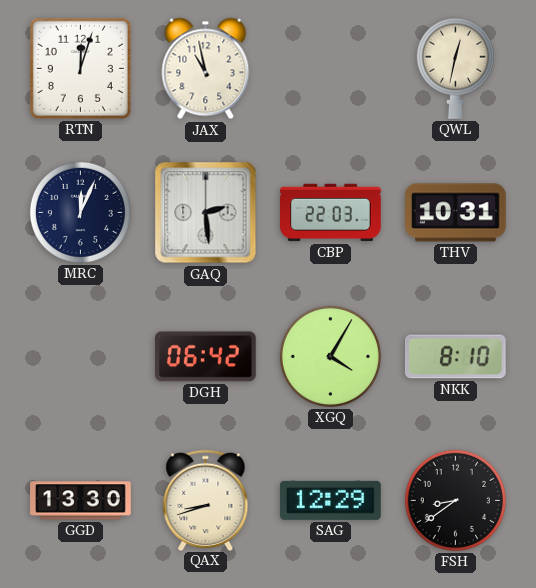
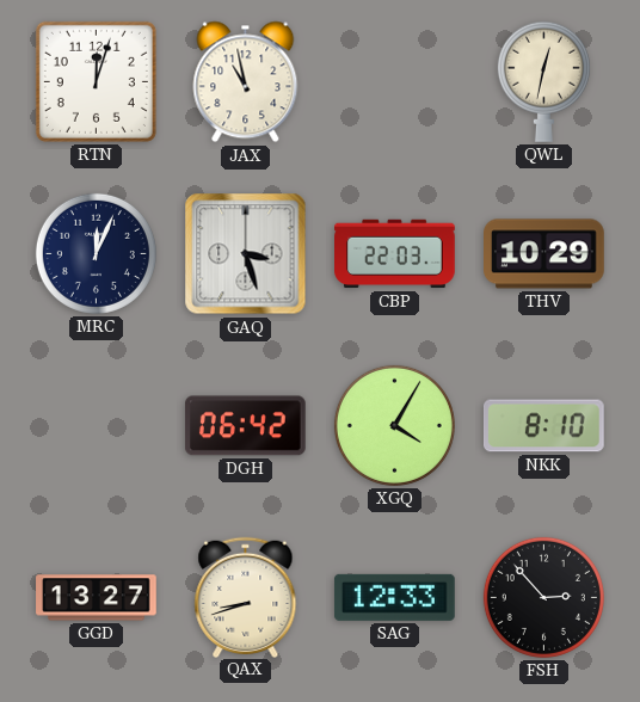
GAQ: 2:29 -> 3:27 (246, 254)
THV: 10:31 -> 10:29 (544, 254)
GGD: 13:30 -> 13:27 (97, 598)
SAG: 12:29 -> 12:33 (394, 597)
FSH: 8:39 -> 2:53 (543, 597)
